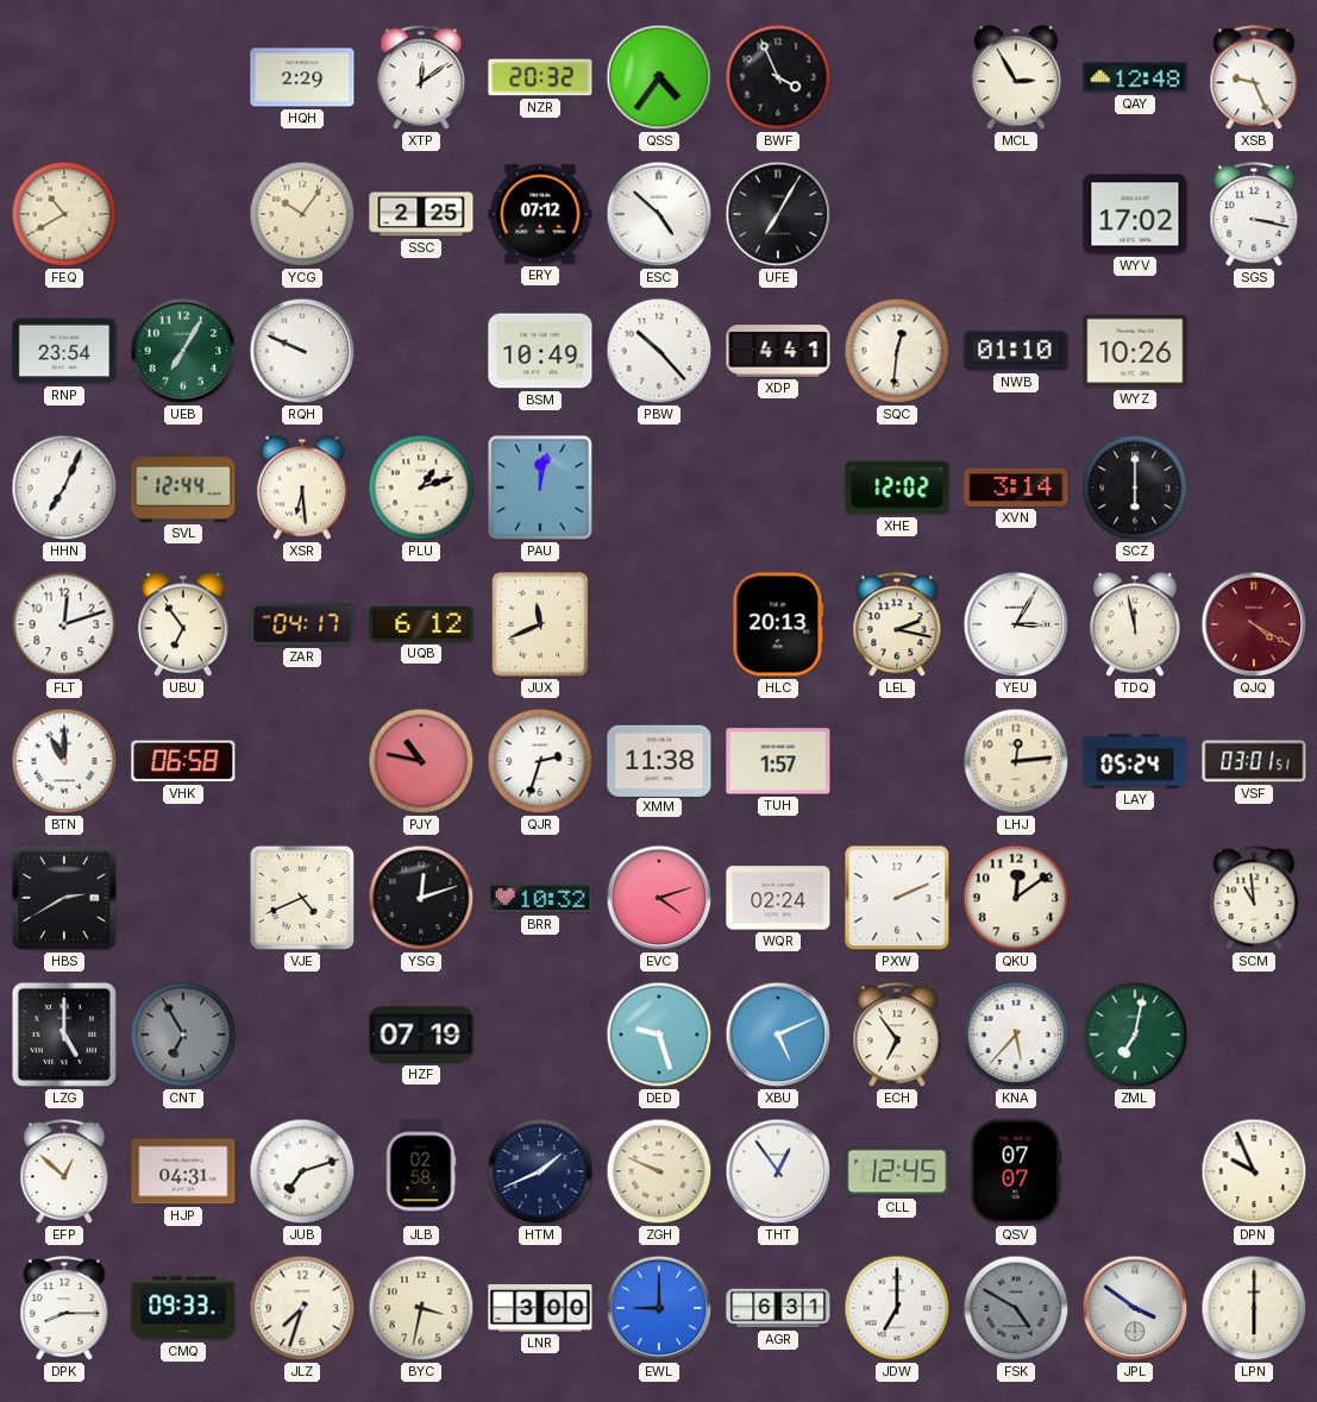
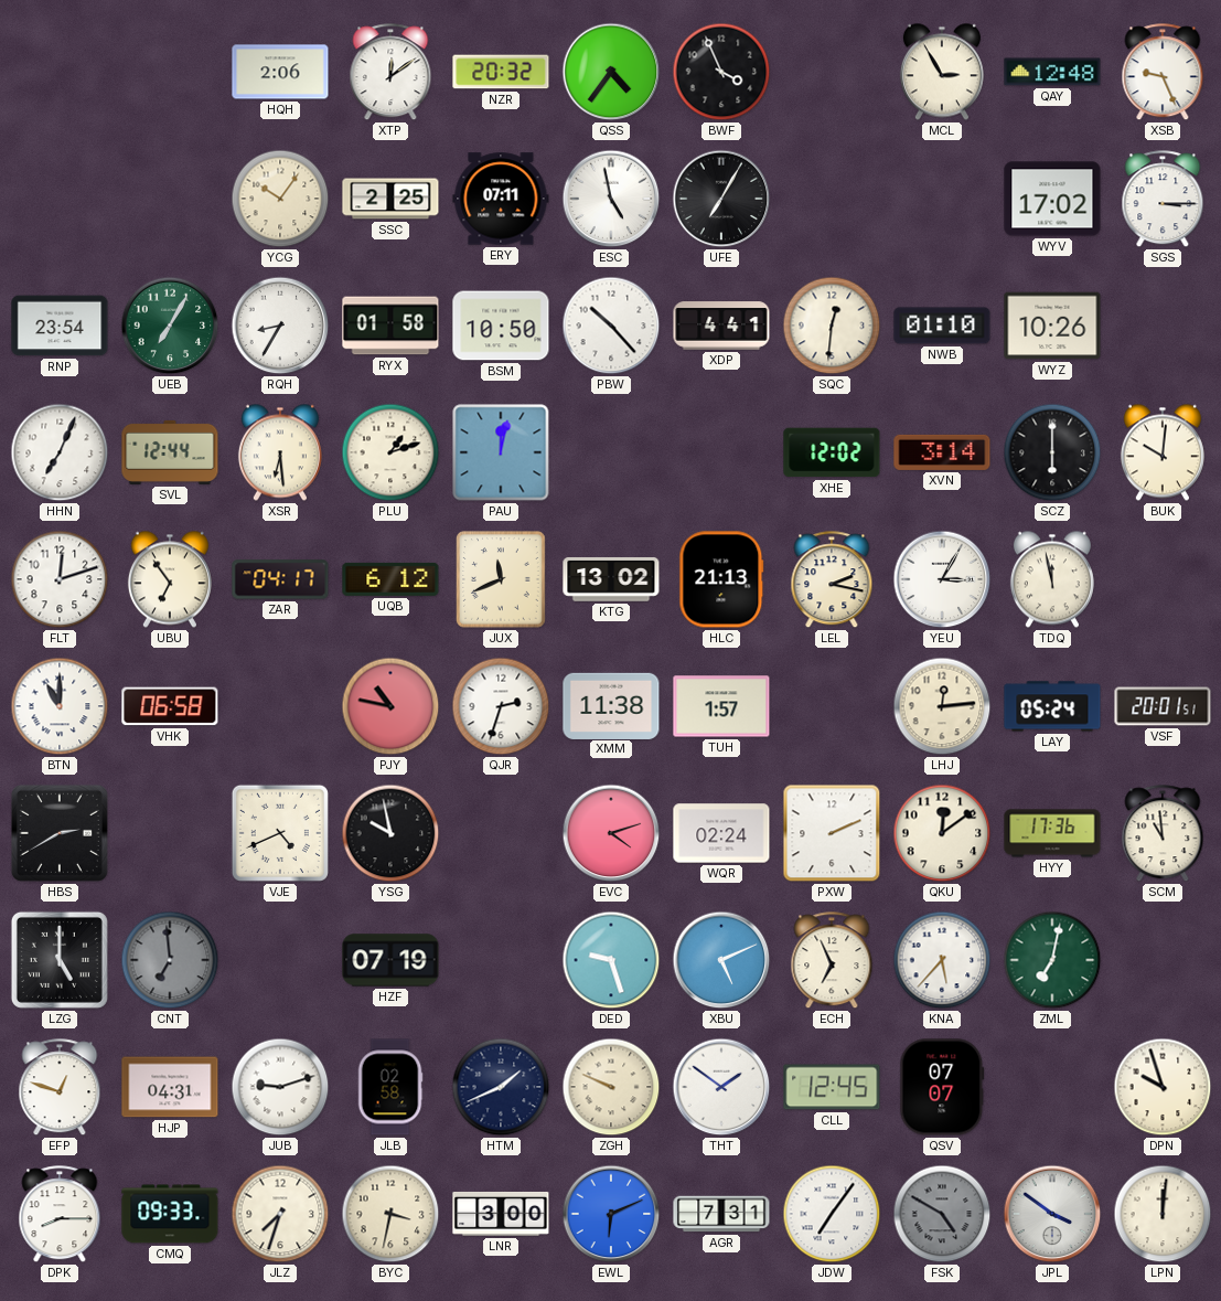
HQH: 2:29 -> 2:06 (280, 72)
FEQ: 10:40 -> none (64, 214)
ERY: 07:12 -> 07:11 (501, 199)
ESC: 4:52 -> 4:58 (611, 199)
SGS: 3:17 -> 3:15 (1163, 200)
RQH: 9:49 -> 8:35 (280, 326)
RYX: none -> 01:58 (390, 326)
BSM: 10:49 -> 10:50 (501, 326)
BUK: none -> 10:01 (1163, 452)
KTG: none -> 13:02 (611, 579)
HLC: 20:13 -> 21:13 (721, 579)
QJQ: 4:20 -> none (1254, 624)
VSF: 03:01 -> 20:01 (1163, 706)
YSG: 12:12 -> 9:58 (390, 833)
BRR: 10:32 -> none (540, 898)
HYY: none -> 17:36 (1052, 833)
CNT: 6:55 -> 6:59 (170, 960)
ECH: 6:54 -> 6:56 (832, 961)
EFP: 12:52 -> 12:48 (60, 1088)
JUB: 7:12 -> 9:12 (280, 1087)
THT: 12:54 -> 1:51 (721, 1087)
DPN: 9:56 -> 9:57 (1163, 1087)
EWL: 9:00 -> 6:11 (611, 1214)
AGR: 6:31 -> 7:31 (721, 1214)
JDW: 7:00 -> 7:06 (832, 1214)
LPN: 6:00 -> 12:01 (1163, 1214)
